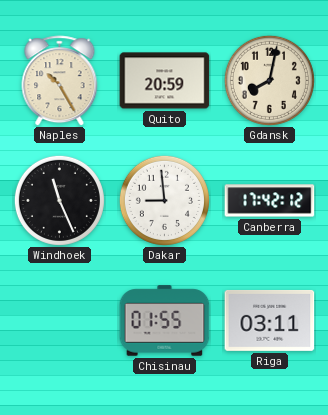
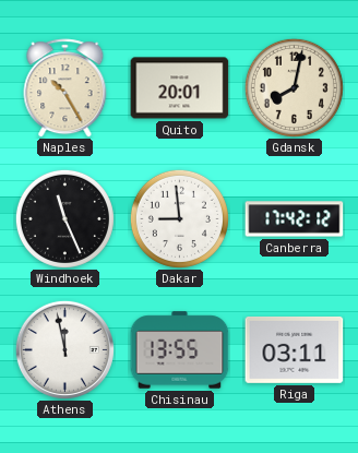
Quito: 20:59 -> 20:01 (180, 88)
Athens: none -> 11:58 (64, 349)
Chisinau: 01:55 -> 13:55 (180, 350)
